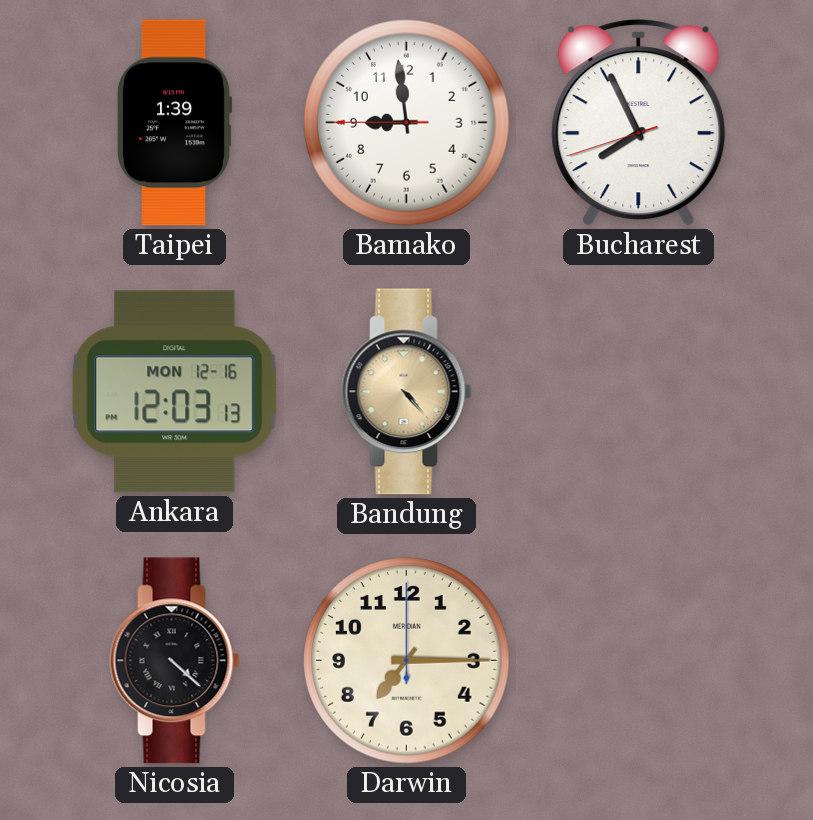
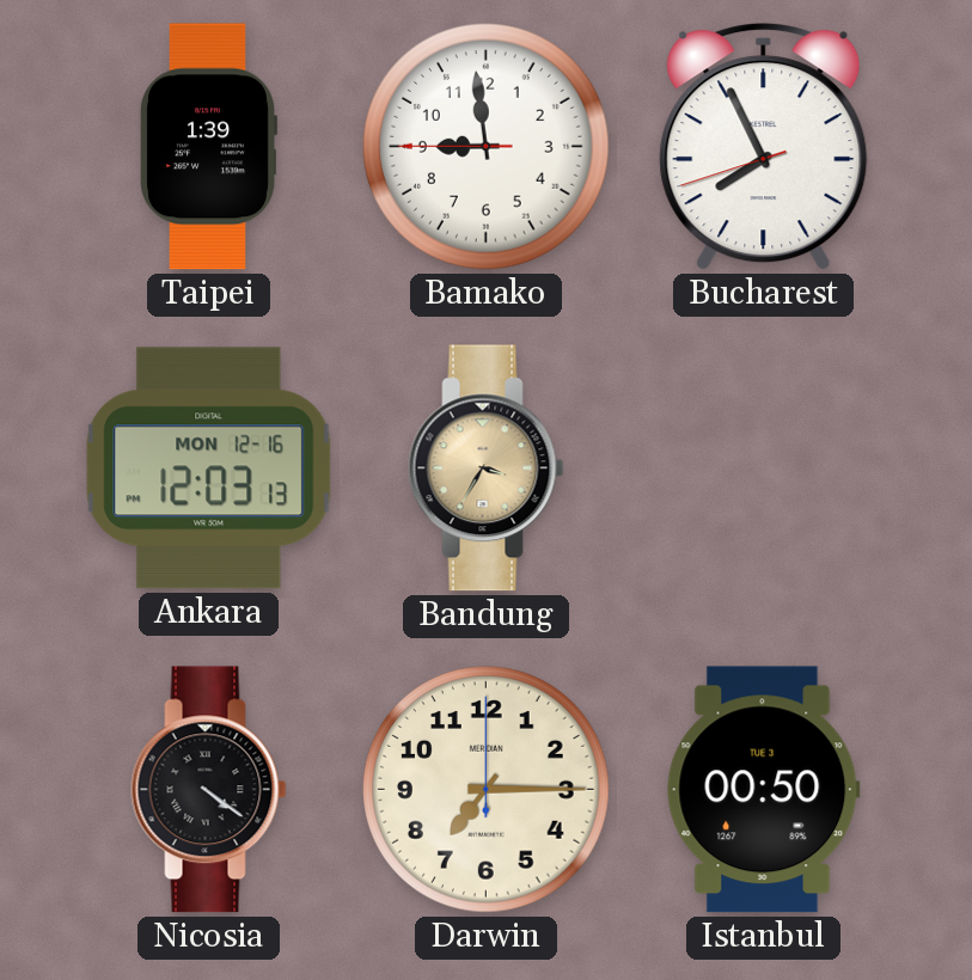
Bandung: 4:23 -> 3:35 (487, 468)
Nicosia: 4:22 -> 4:21 (209, 790)
Istanbul: none -> 00:50 (764, 790)
